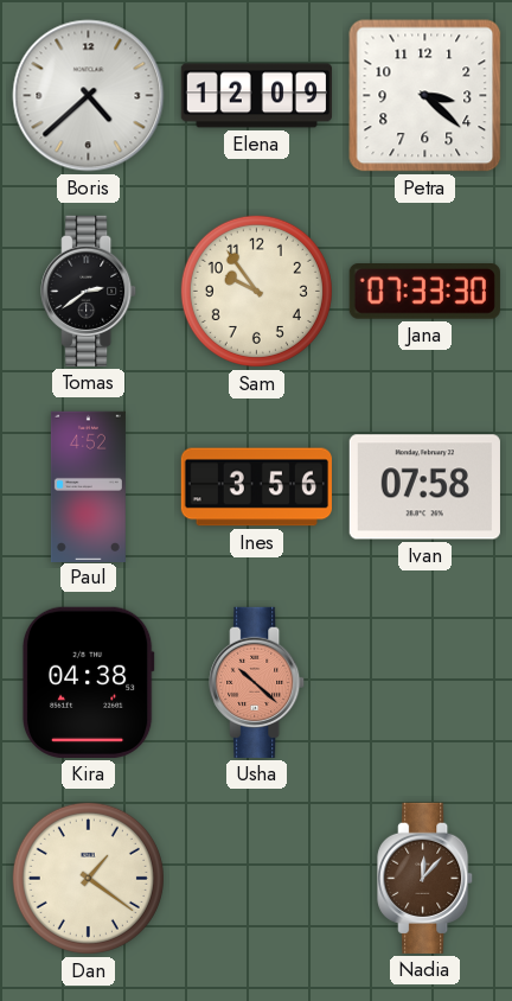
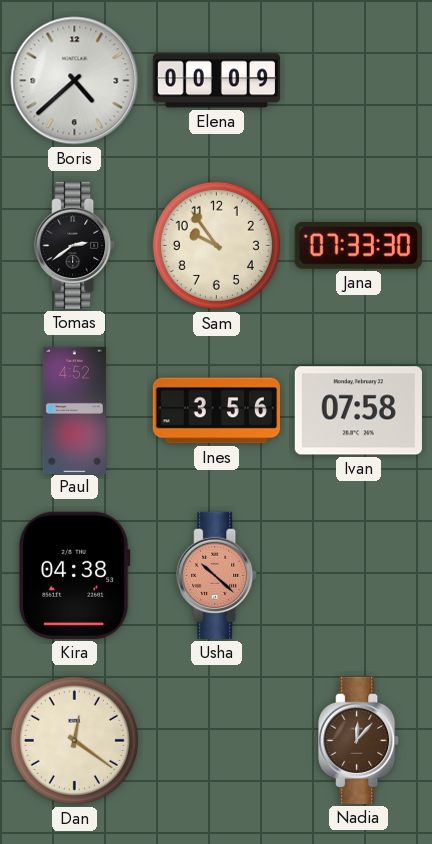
Elena: 12:09 -> 00:09 (216, 81)
Petra: 3:22 -> none (425, 96)
Dan: 1:21 -> 12:21 (74, 740)
